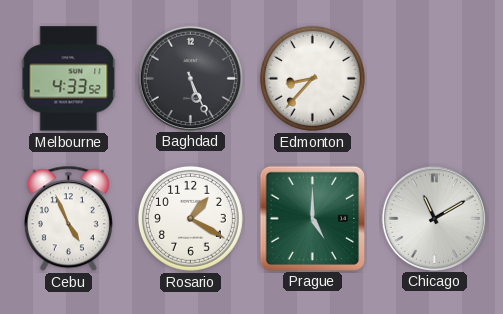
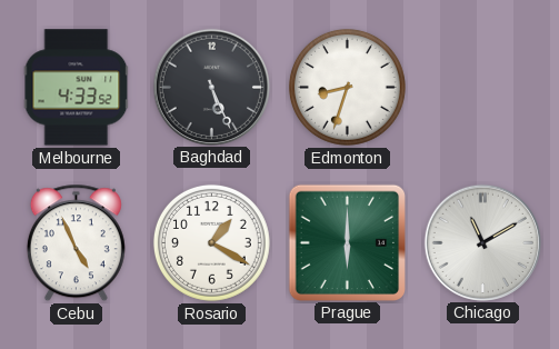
Edmonton: 8:37 -> 8:33 (347, 87)
Prague: 5:00 -> 6:00 (347, 242)
